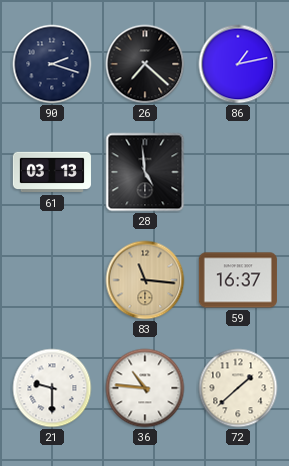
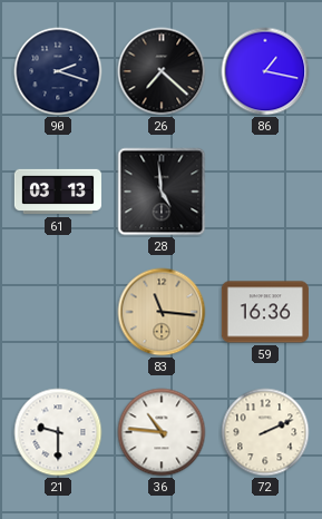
86: 1:13 -> 1:17 (265, 71)
59: 16:37 -> 16:36 (265, 312)
72: 1:38 -> 2:11 (265, 432)
